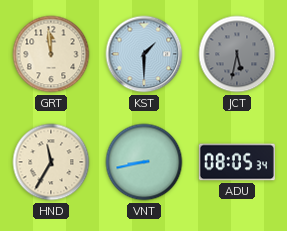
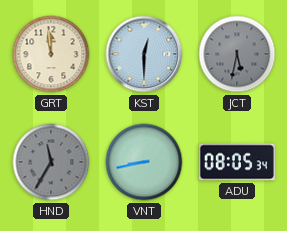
KST: 1:30 -> 12:30 (144, 54)
HND dial: cream -> grey (51, 162)
